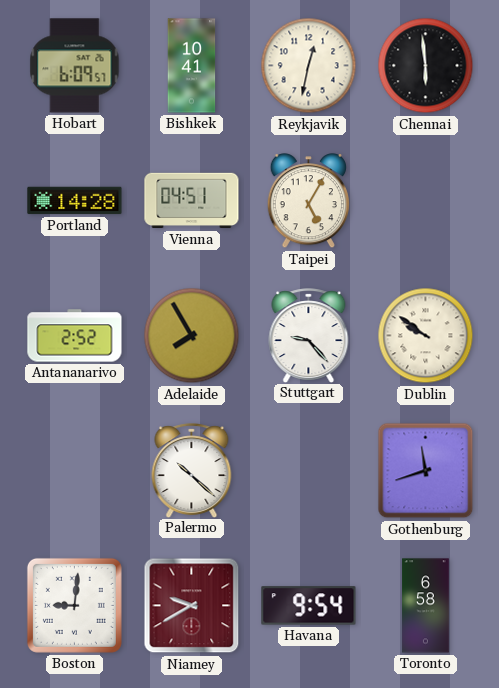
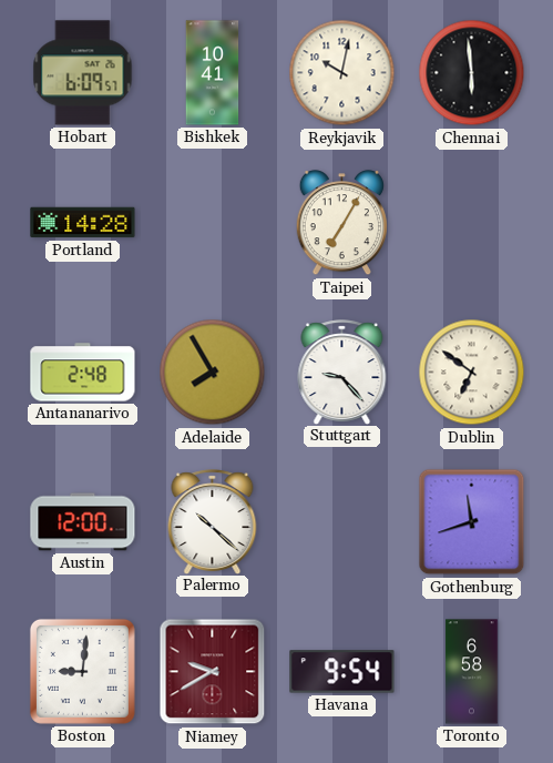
Reykjavik: 12:32 -> 10:02 (342, 73)
Vienna: 04:51 -> none (192, 201)
Taipei: 5:05 -> 7:05 (341, 223)
Antananarivo: 2:52 -> 2:48 (83, 373)
Dublin: 9:51 -> 6:51 (472, 373)
Austin: none -> 12:00 (83, 522)
